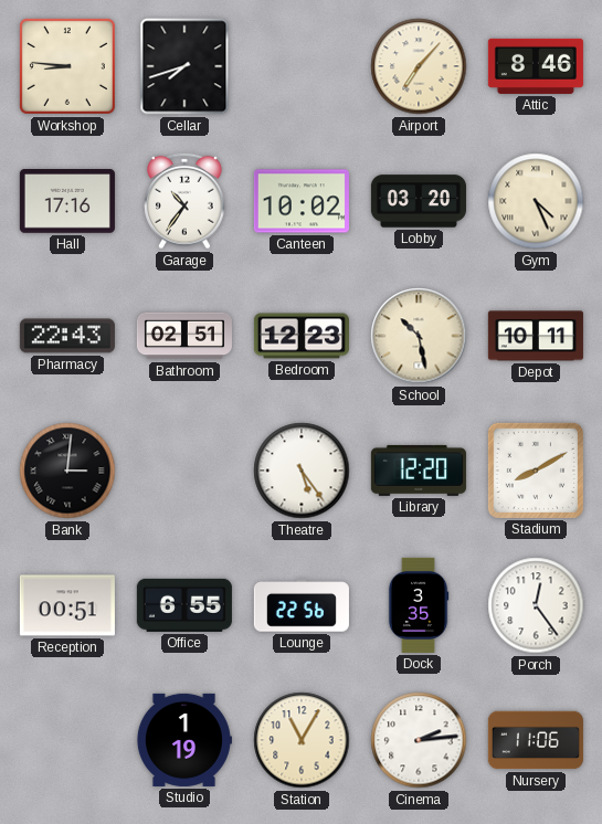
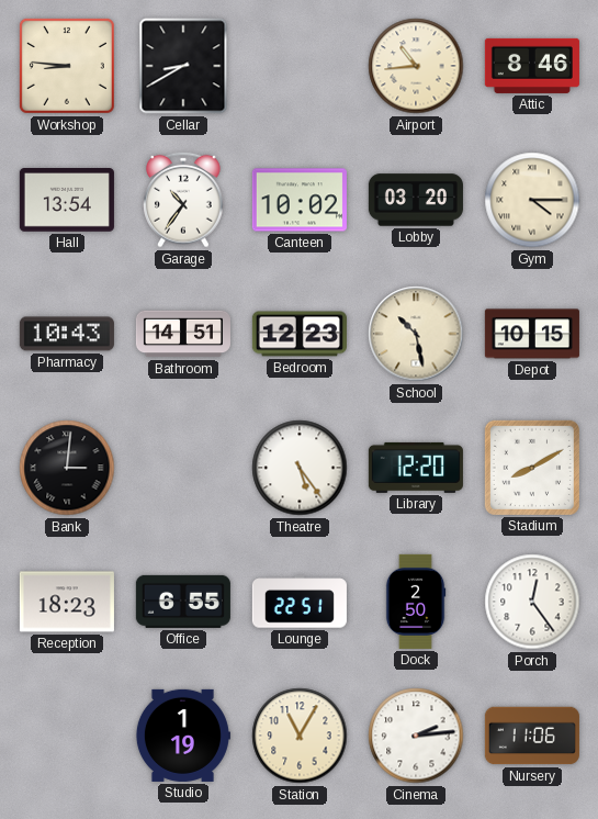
Cellar: 7:42 -> 8:40 (183, 66)
Airport: 7:07 -> 10:44 (416, 66)
Hall: 17:16 -> 13:54 (67, 201)
Gym: 4:26 -> 4:15 (532, 200)
Pharmacy: 22:43 -> 10:43 (67, 334)
Bathroom: 02:51 -> 14:51 (183, 334)
Depot: 10:11 -> 10:15 (532, 334)
Reception: 00:51 -> 18:23 (67, 602)
Lounge: 22:56 -> 22:51 (300, 602)
Dock: 3:35 -> 2:50 (416, 602)
